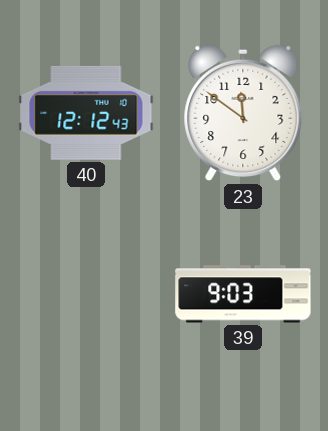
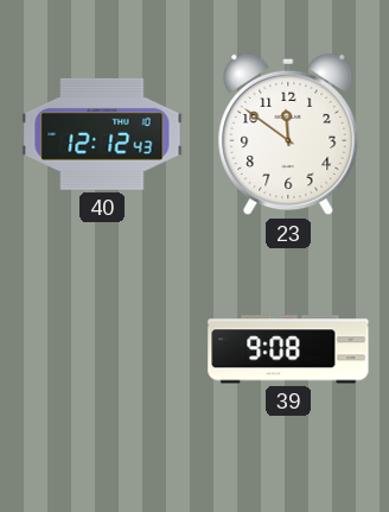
39: 9:03 -> 9:08 (288, 349)
